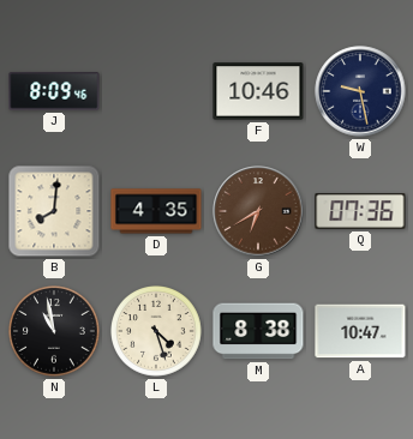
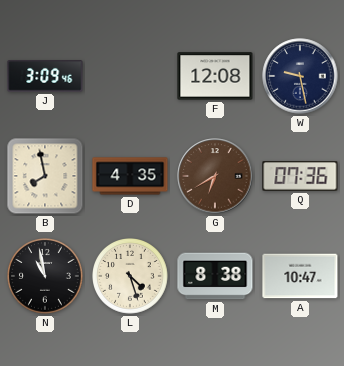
J: 8:09 -> 3:09 (45, 76)
F: 10:46 -> 12:08 (215, 76)
B: 8:01 -> 7:58 (45, 176)
